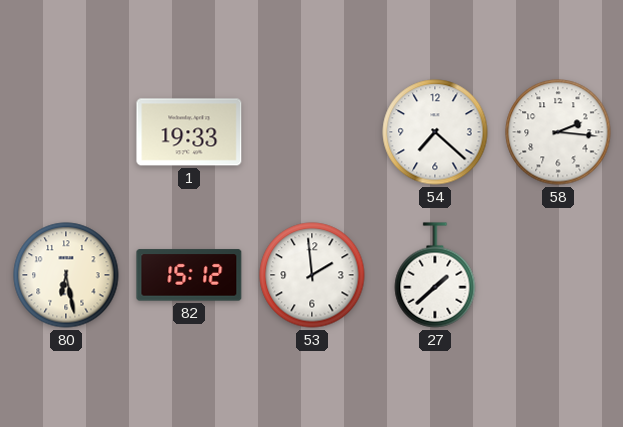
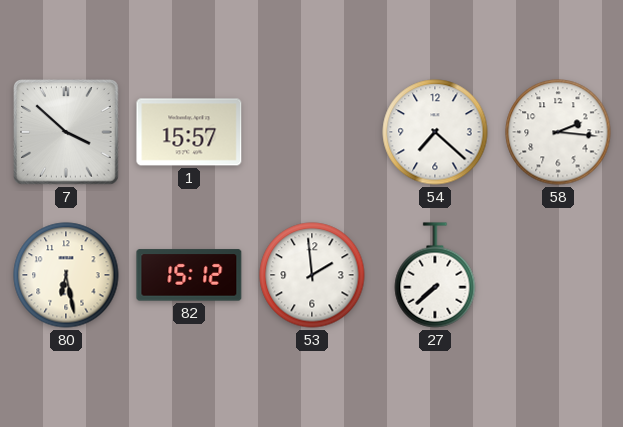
7: none -> 3:52 (67, 133)
1: 19:33 -> 15:57 (189, 132)
27: 1:38 -> 7:38 (435, 275)
